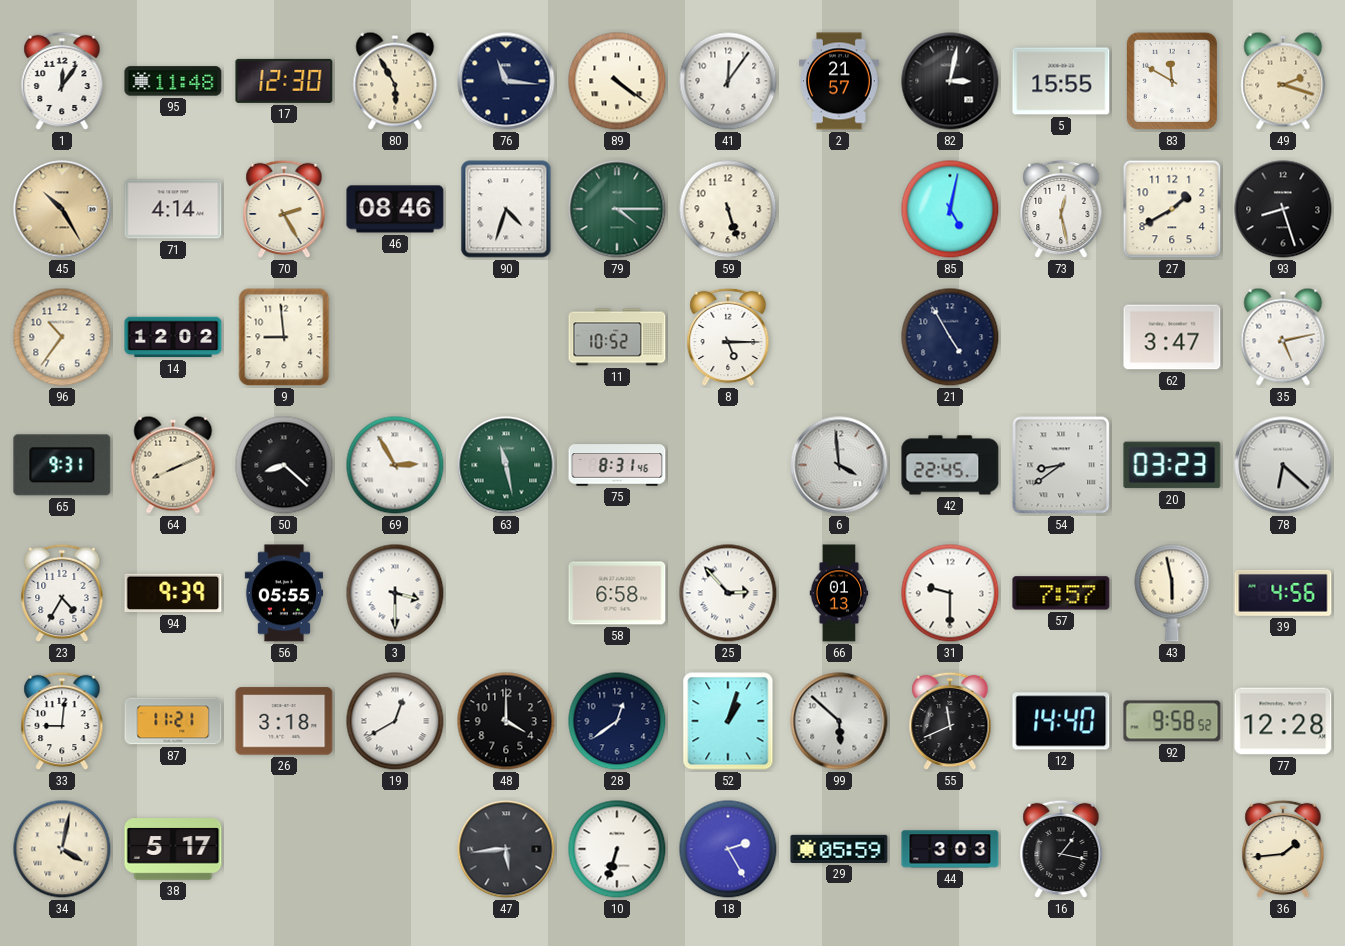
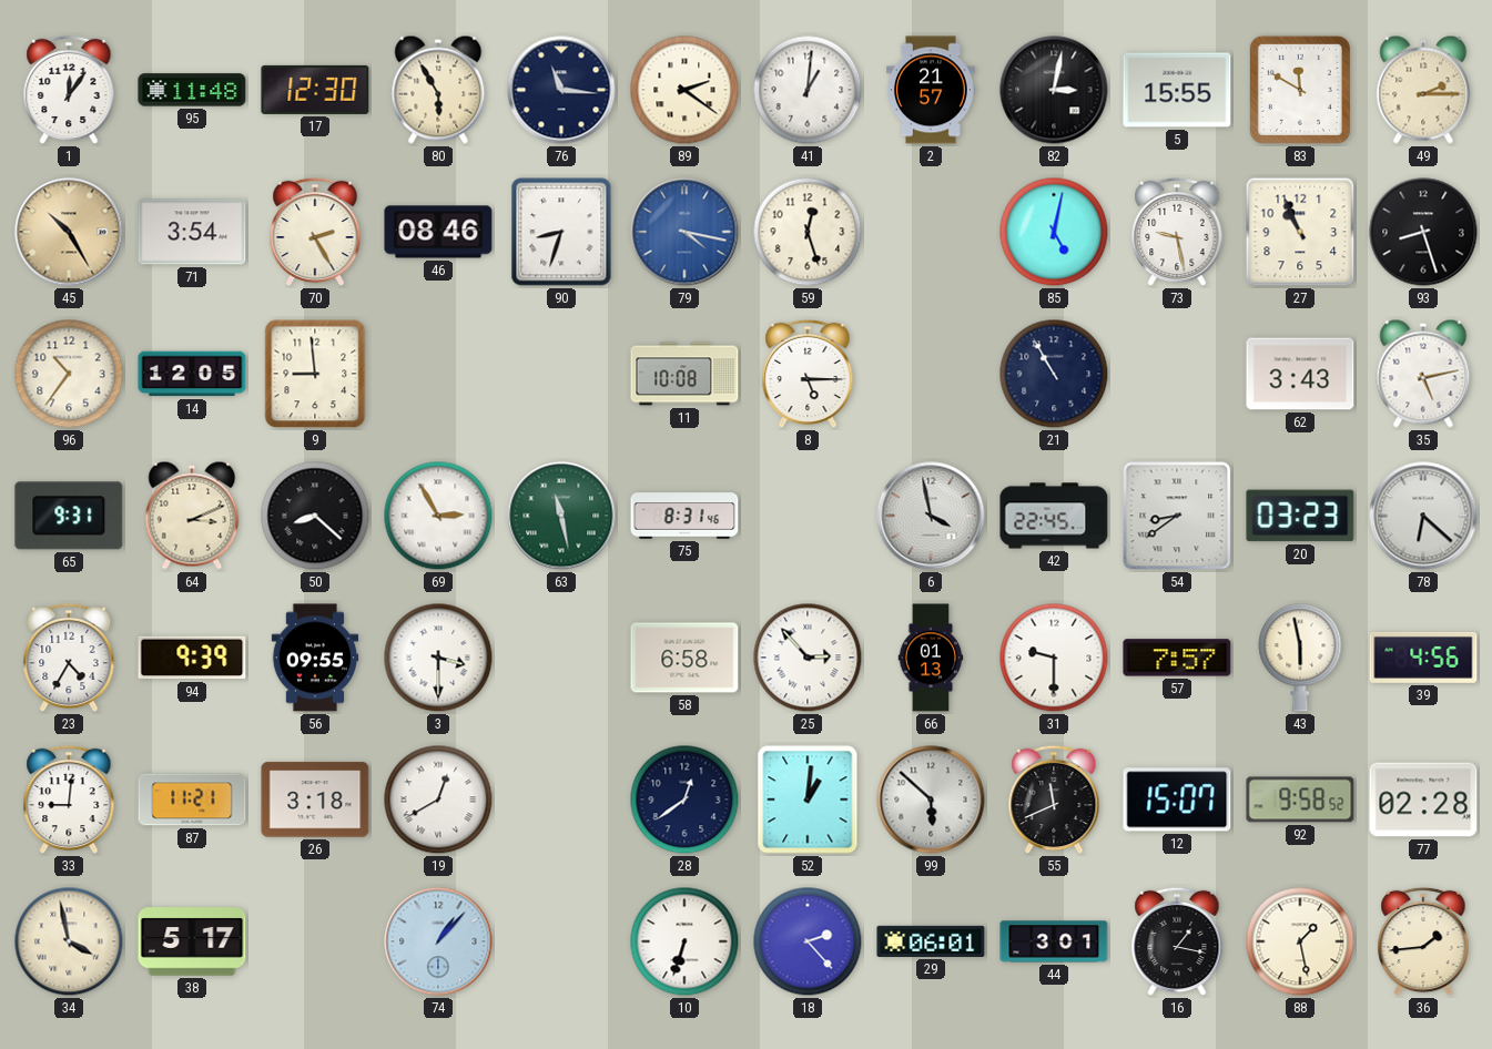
89: 4:21 -> 2:21 (684, 90)
41: 12:06 -> 1:01 (808, 90)
49: 2:18 -> 2:15 (1423, 90)
71: 4:14 -> 3:54 (192, 232)
90: 4:33 -> 8:33 (561, 232)
79: 4:15 -> 4:17 (684, 232)
79 dial: green -> blue (684, 232)
59: 5:27 -> 12:27 (808, 232)
73: 12:28 -> 9:28 (1177, 232)
27: 1:40 -> 10:56 (1300, 232)
14: 12:02 -> 12:05 (192, 374)
11: 10:52 -> 10:08 (684, 374)
21: 4:55 -> 10:55 (1054, 374)
62: 3:47 -> 3:43 (1300, 374)
64: 8:11 -> 3:11 (192, 516)
6: 3:59 -> 3:58 (931, 516)
56: 05:55 -> 09:55 (315, 658)
48: 4:00 -> none (506, 721)
52: 1:03 -> 1:01 (808, 800)
12: 14:40 -> 15:07 (1177, 800)
77: 12:28 -> 02:28 (1423, 800)
34: 4:02 -> 3:58 (69, 941)
74: none -> 1:07 (438, 941)
47: 5:44 -> none (506, 849)
18: 2:25 -> 2:23 (808, 941)
29: 05:59 -> 06:01 (931, 941)
44: 3:03 -> 3:01 (1054, 941)
88: none -> 1:28 (1300, 941)
